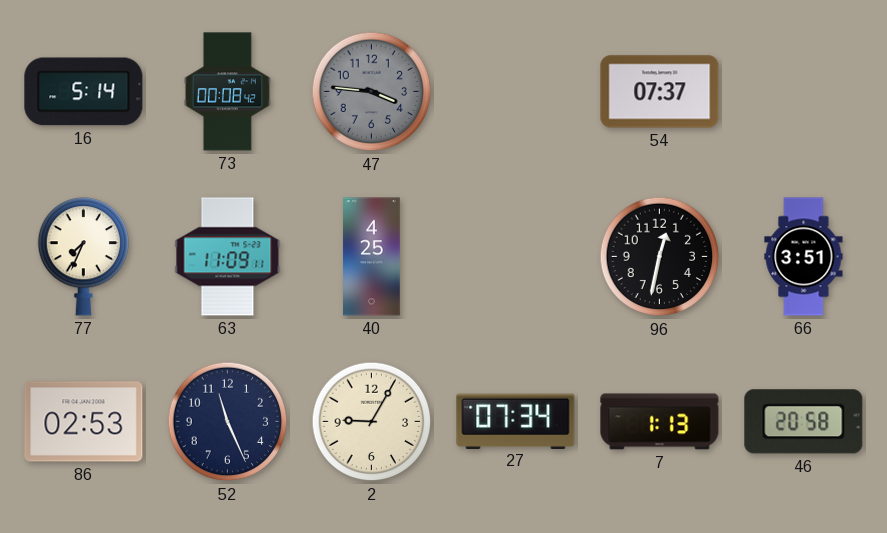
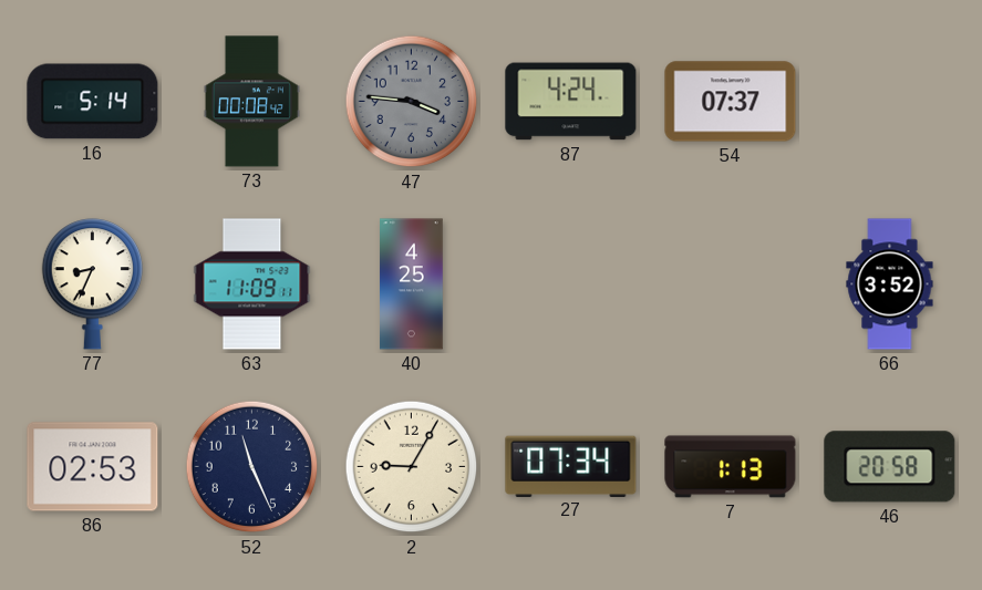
87: none -> 4:24 (571, 102)
77: 7:34 -> 8:34 (93, 284)
96: 12:32 -> none (660, 257)
66: 3:51 -> 3:52 (890, 284)
